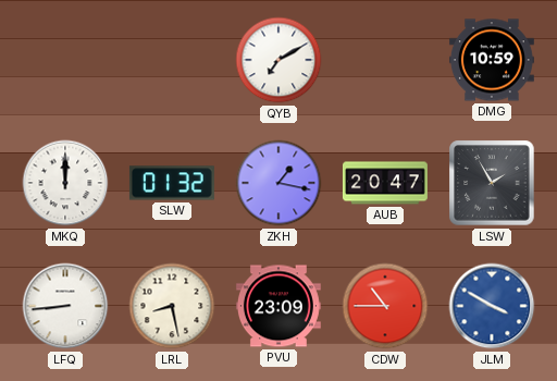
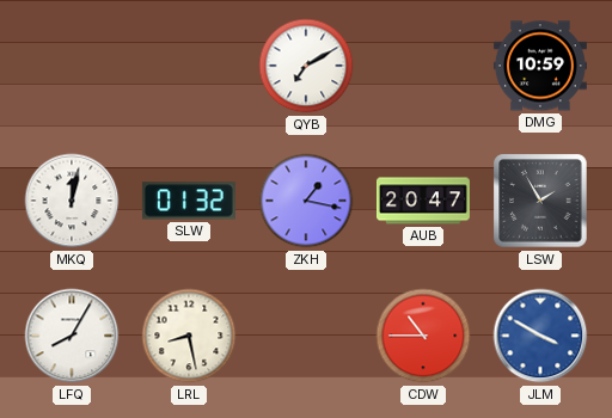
MKQ: 12:00 -> 12:02 (72, 201)
LFQ: 8:44 -> 8:05 (72, 336)
PVU: 23:09 -> none (278, 306)
